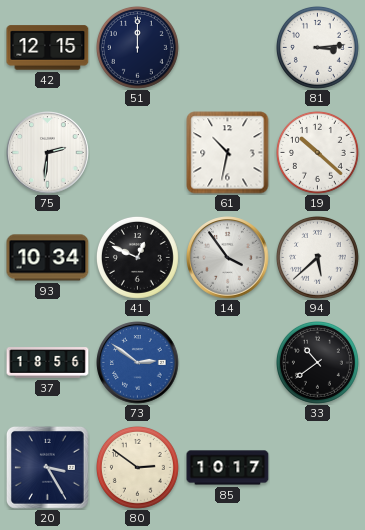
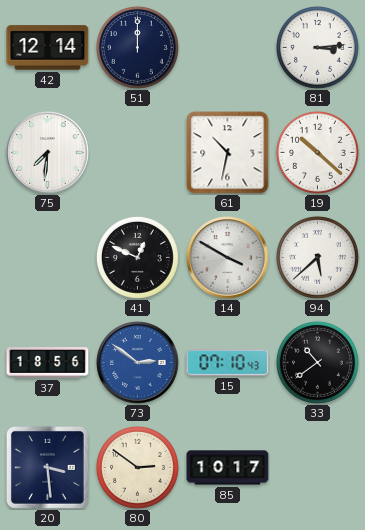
42: 12:15 -> 12:14 (48, 48)
75: 2:31 -> 7:31 (48, 153)
93: 10:34 -> none (48, 258)
14: 3:54 -> 3:50 (228, 258)
15: none -> 07:10 (228, 363)
20: 3:25 -> 3:29 (47, 467)
